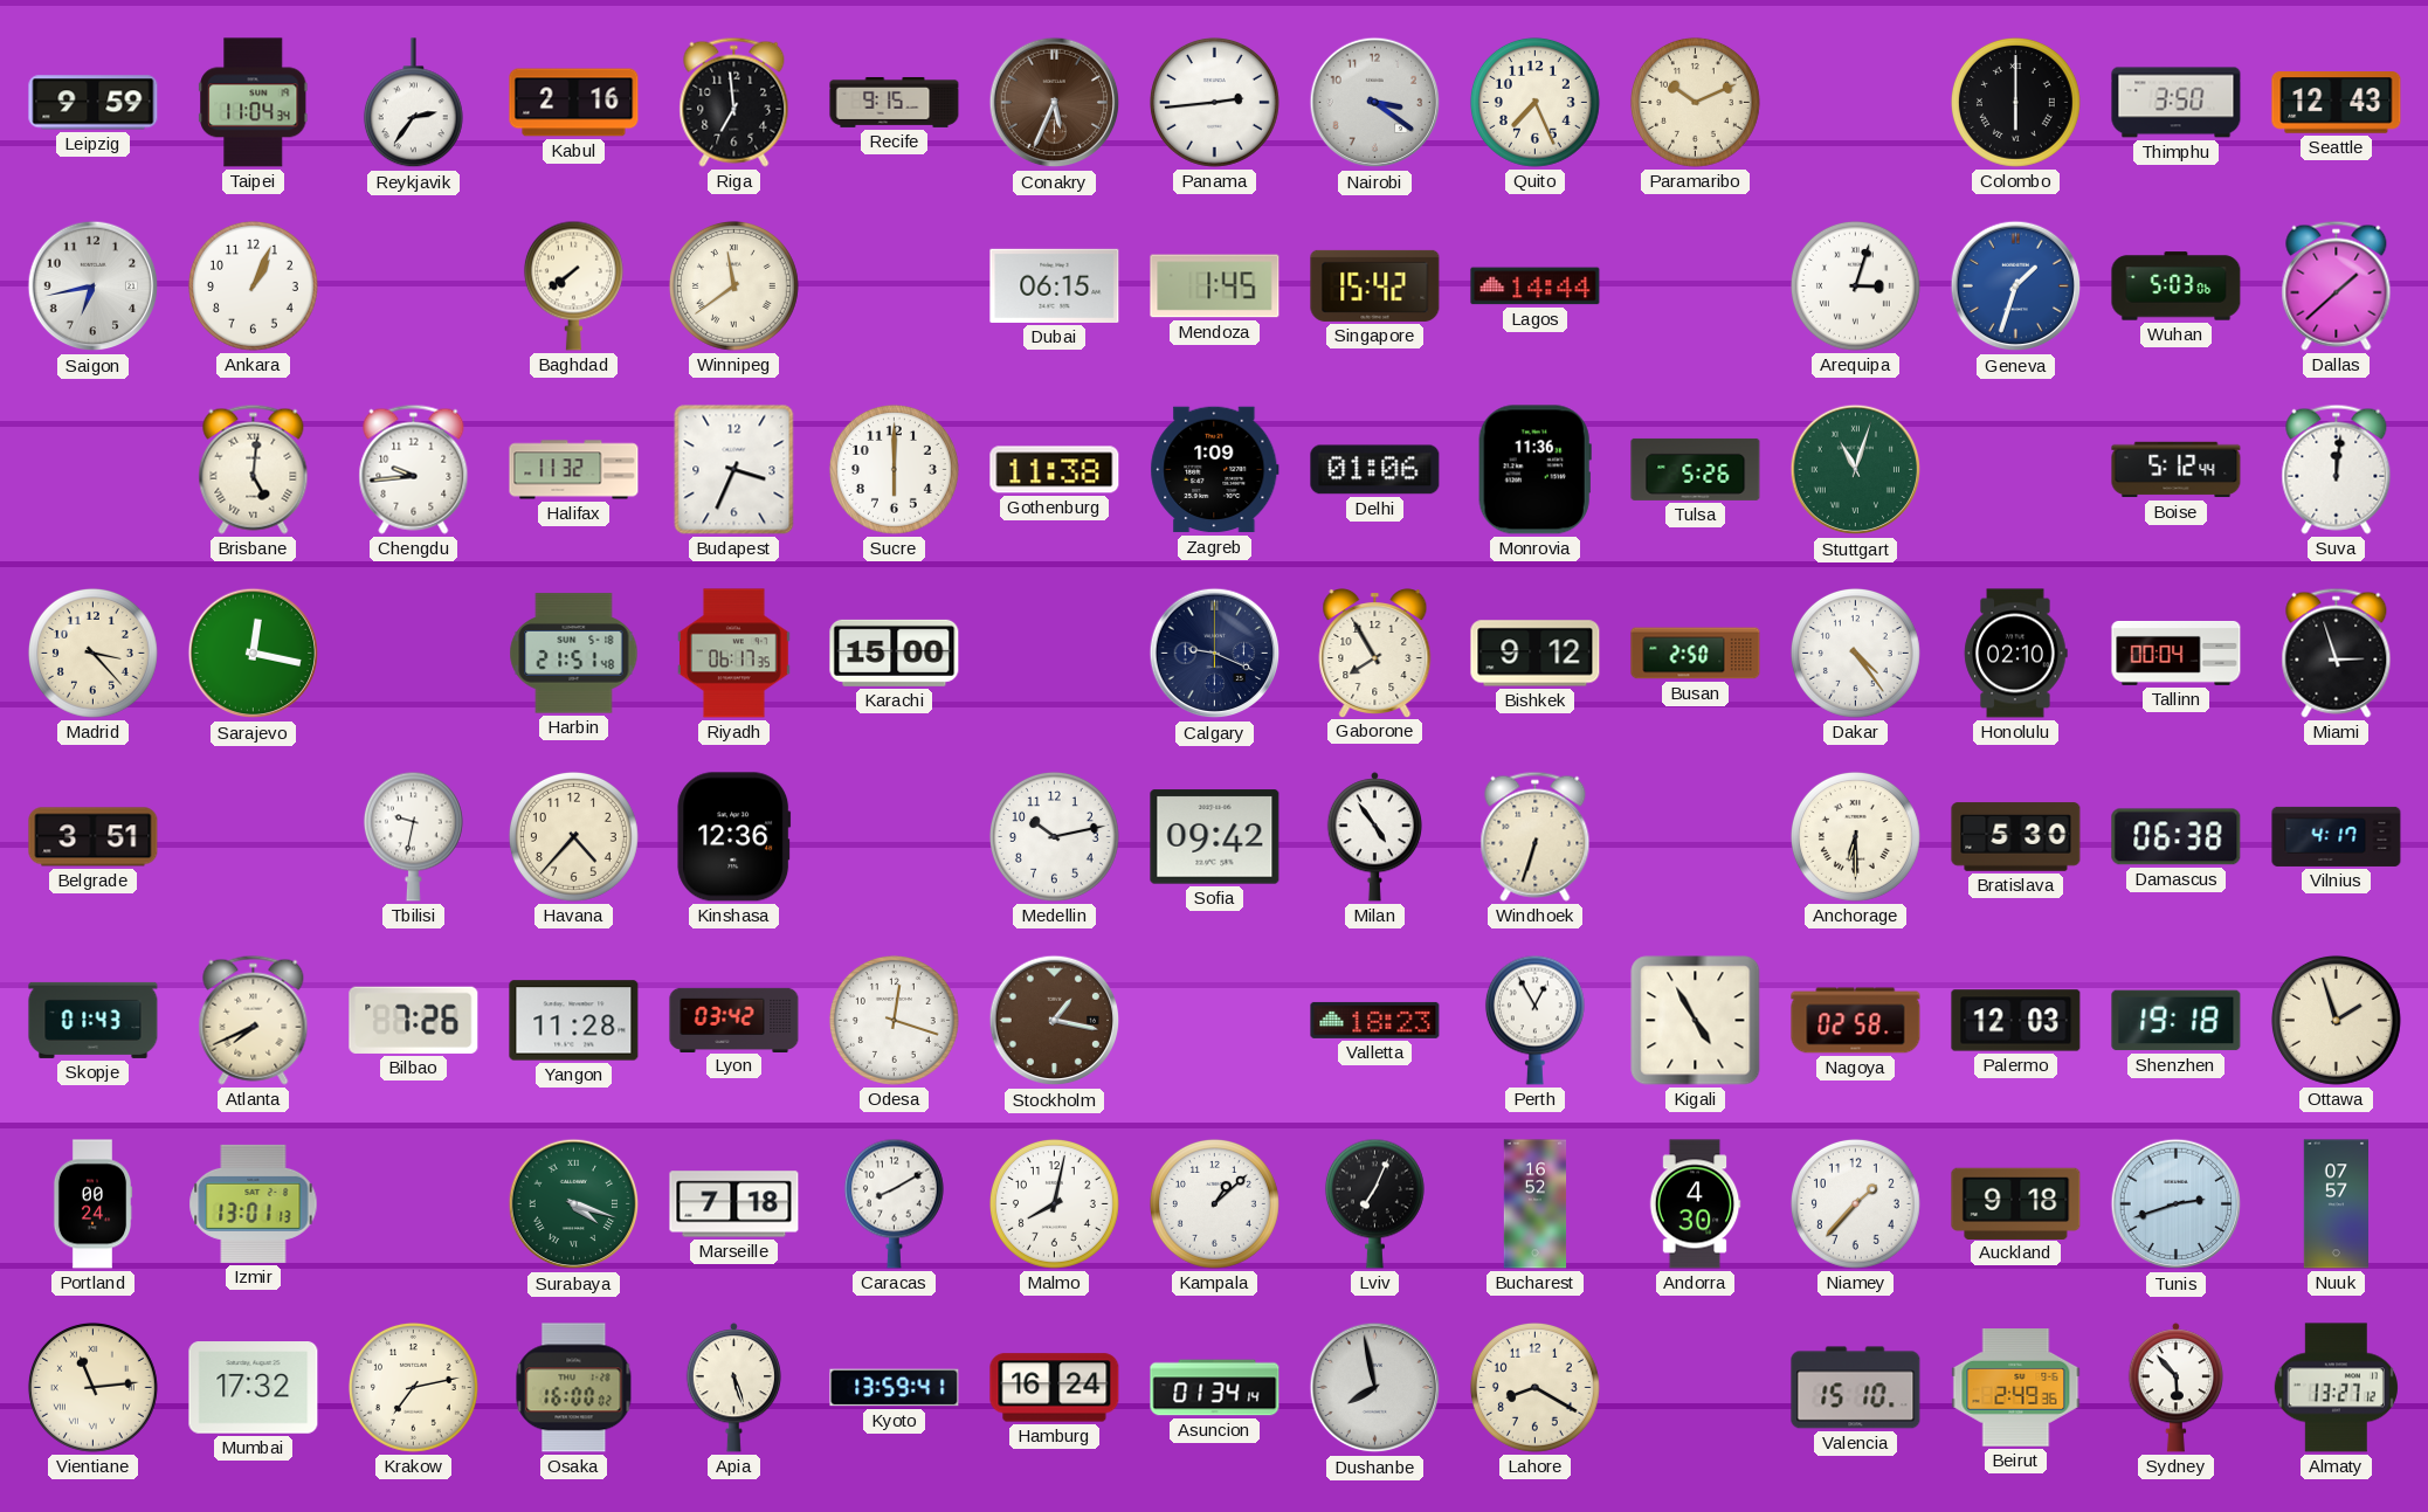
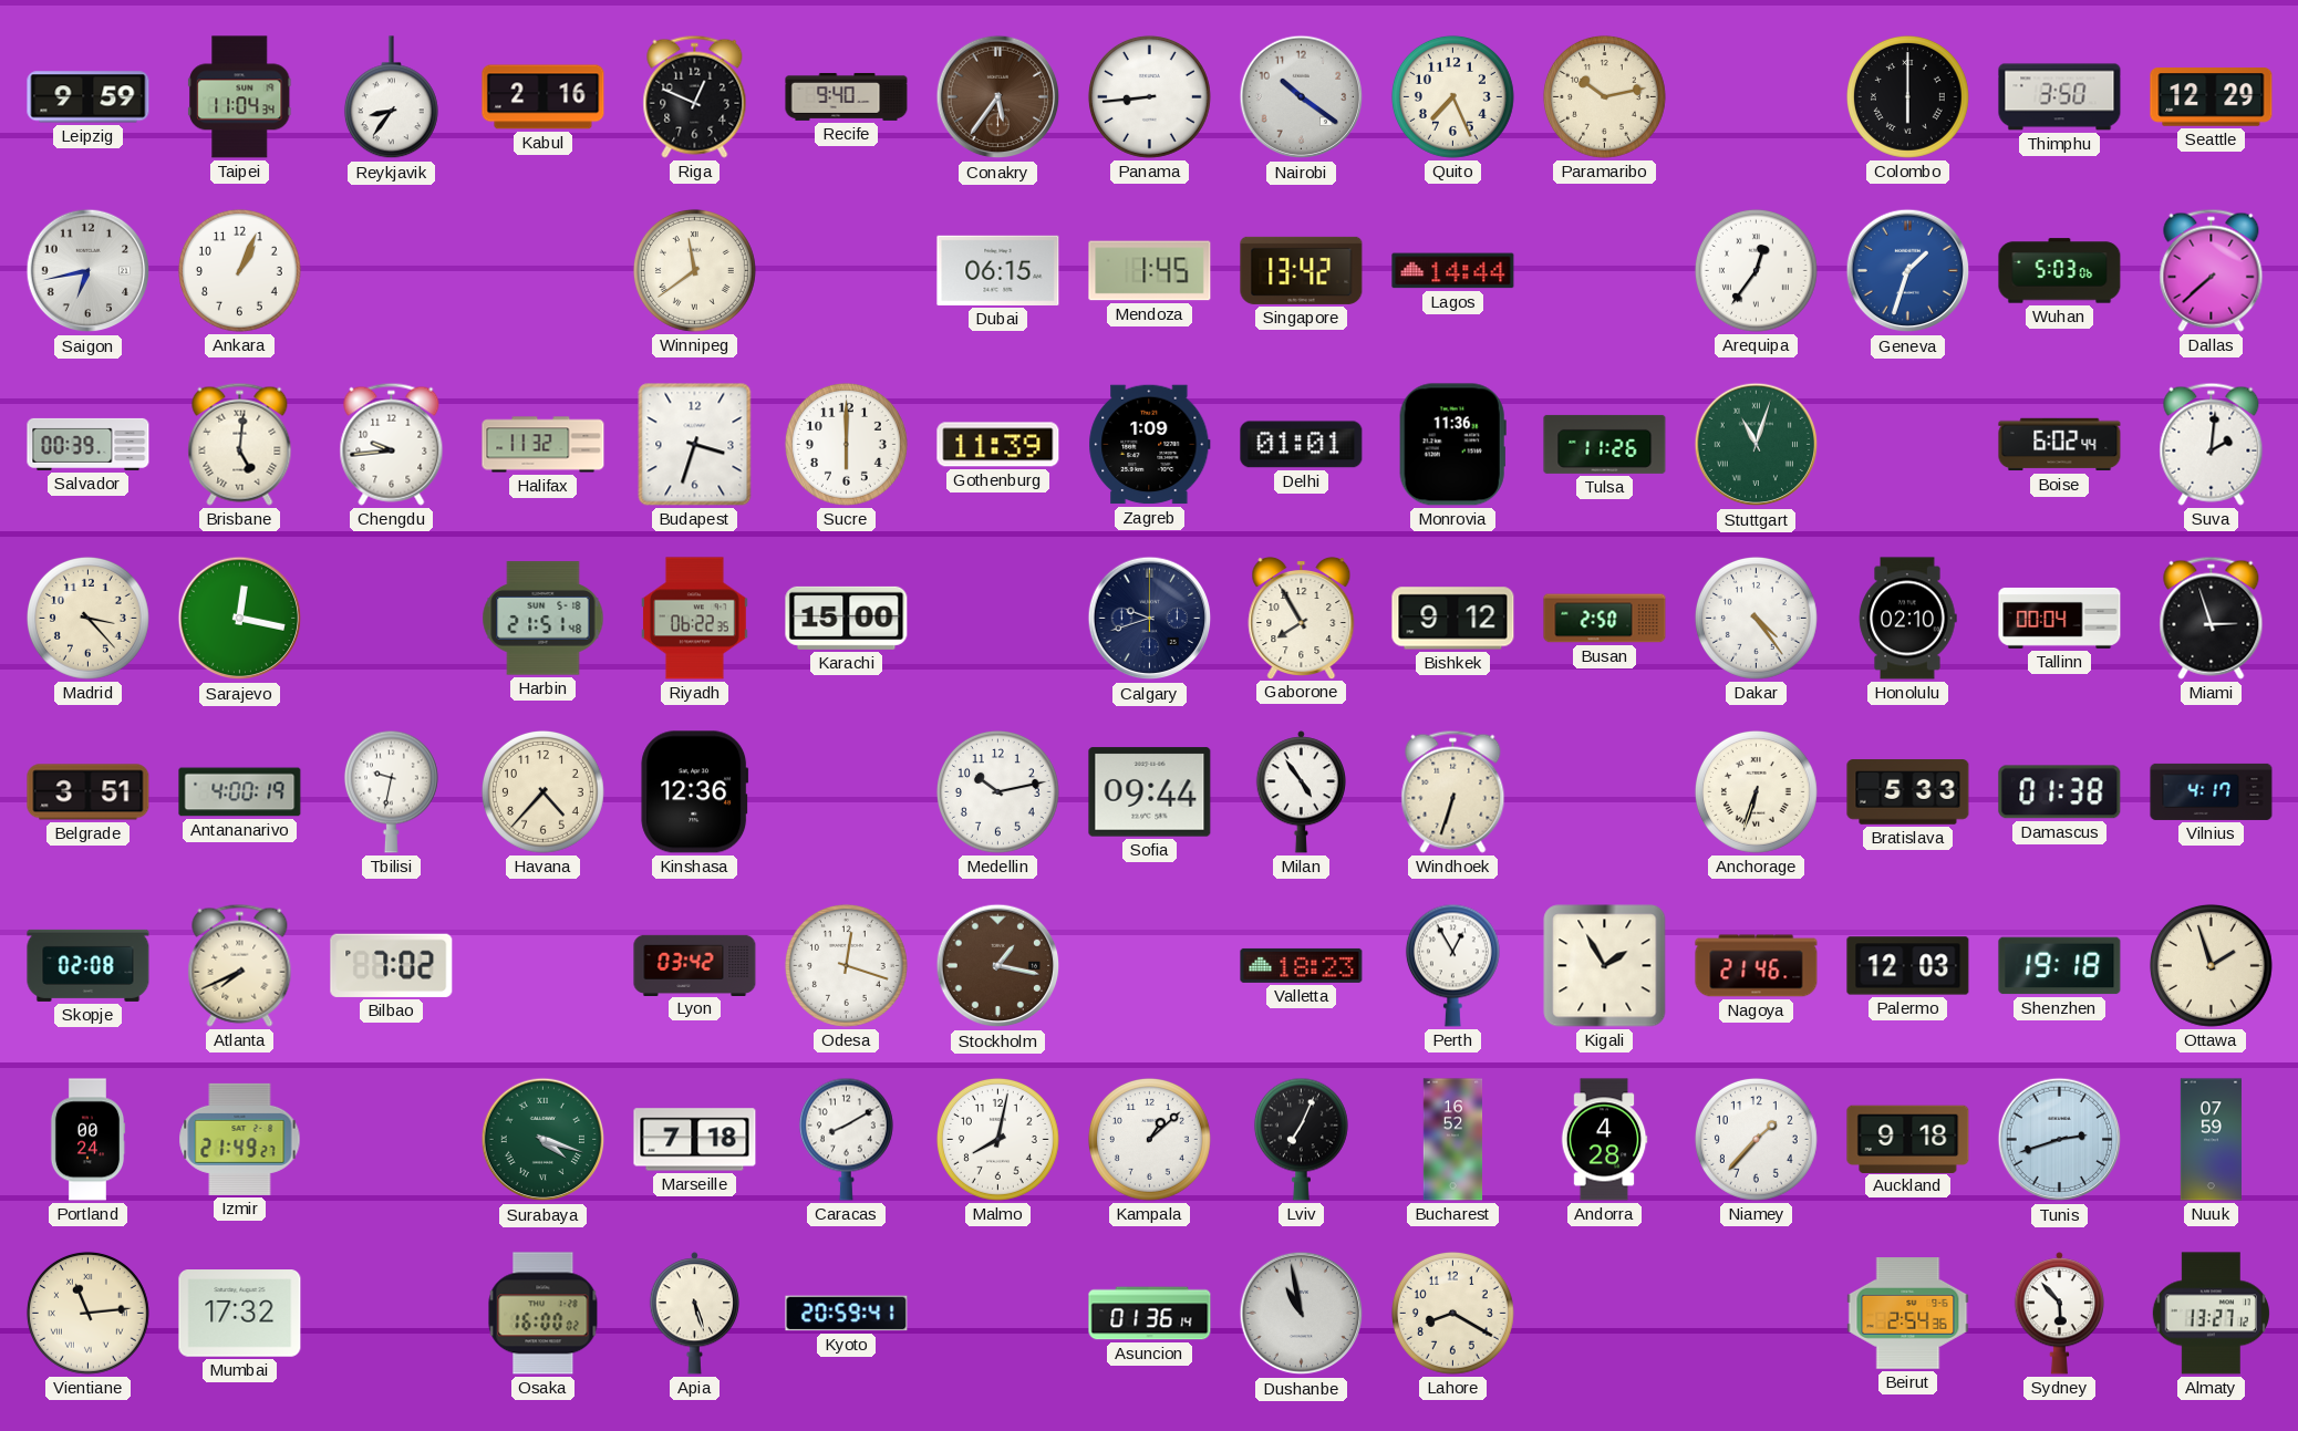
Reykjavik: 2:36 -> 8:36 (391, 97)
Riga: 6:59 -> 12:49 (695, 96)
Recife: 9:15 -> 9:40 (847, 96)
Conakry: 5:34 -> 5:36 (998, 97)
Panama: 2:44 -> 8:44 (1149, 96)
Nairobi: 3:21 -> 10:21 (1302, 97)
Paramaribo: 10:11 -> 10:13 (1604, 96)
Seattle: 12:43 -> 12:29 (2212, 97)
Baghdad: 7:39 -> none (573, 285)
Singapore: 15:42 -> 13:42 (1302, 270)
Arequipa: 3:03 -> 12:36 (1756, 270)
Dallas: 1:38 -> 7:38 (2212, 270)
Salvador: none -> 00:39 (89, 444)
Budapest: 3:34 -> 3:33 (695, 445)
Gothenburg: 11:38 -> 11:39 (998, 445)
Delhi: 01:06 -> 01:01 (1302, 445)
Tulsa: 5:26 -> 11:26 (1605, 444)
Boise: 5:12 -> 6:02 (2060, 445)
Suva: 12:01 -> 2:01 (2212, 444)
Riyadh: 06:17 -> 06:22 (695, 619)
Calgary: 9:19 -> 9:42 (1150, 619)
Antananarivo: none -> 4:00 (240, 792)
Sofia: 09:42 -> 09:44 (1150, 792)
Anchorage: 6:30 -> 6:33 (1756, 791)
Bratislava: 5:30 -> 5:33 (1908, 792)
Damascus: 06:38 -> 01:38 (2060, 792)
Skopje: 01:43 -> 02:08 (89, 965)
Bilbao: 7:26 -> 7:02 (392, 965)
Yangon: 11:28 -> none (574, 1021)
Kigali: 4:55 -> 1:55 (1605, 966)
Nagoya: 02:58 -> 21:46 (1757, 966)
Izmir: 13:01 -> 21:49 (240, 1139)
Andorra: 4:30 -> 4:28 (1604, 1140)
Nuuk: 07:57 -> 07:59 (2211, 1140)
Krakow: 7:13 -> none (413, 1387)
Kyoto: 13:59 -> 20:59 (847, 1314)
Hamburg: 16:24 -> none (1055, 1388)
Asuncion: 01:34 -> 01:36 (1150, 1314)
Dushanbe: 7:58 -> 10:58 (1302, 1314)
Valencia: 15:10 -> none (1856, 1388)
Beirut: 2:49 -> 2:54 (1908, 1314)
